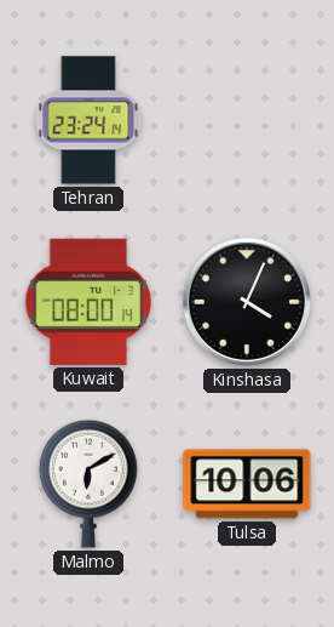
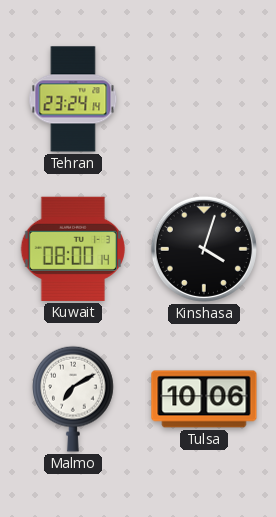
Kinshasa: 4:04 -> 4:03 (204, 249)
Malmo: 6:10 -> 7:10 (74, 399)
